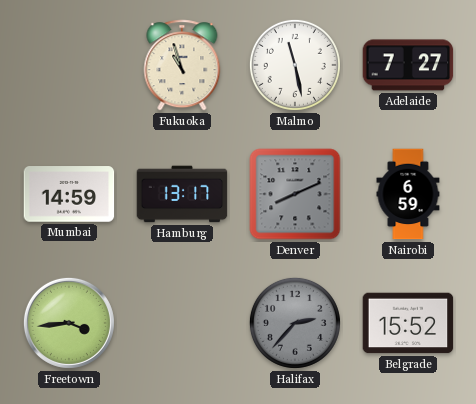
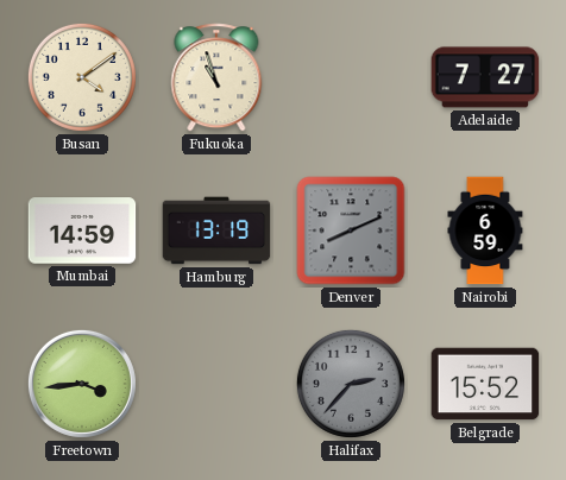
Busan: none -> 4:09 (82, 77)
Malmo: 11:28 -> none (295, 65)
Hamburg: 13:17 -> 13:19 (216, 230)
